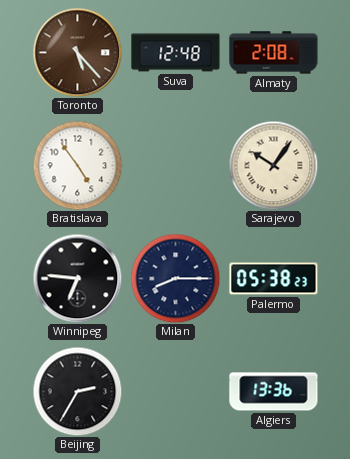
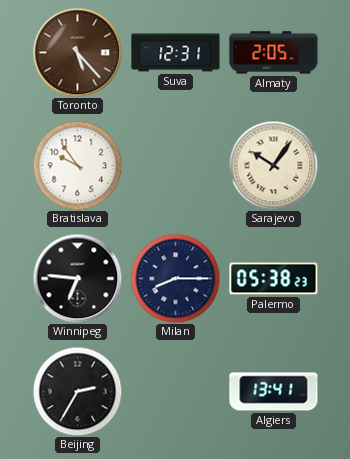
Suva: 12:48 -> 12:31 (176, 53)
Almaty: 2:08 -> 2:05 (274, 53)
Bratislava: 4:54 -> 9:54 (77, 165)
Algiers: 13:36 -> 13:41 (274, 392)
